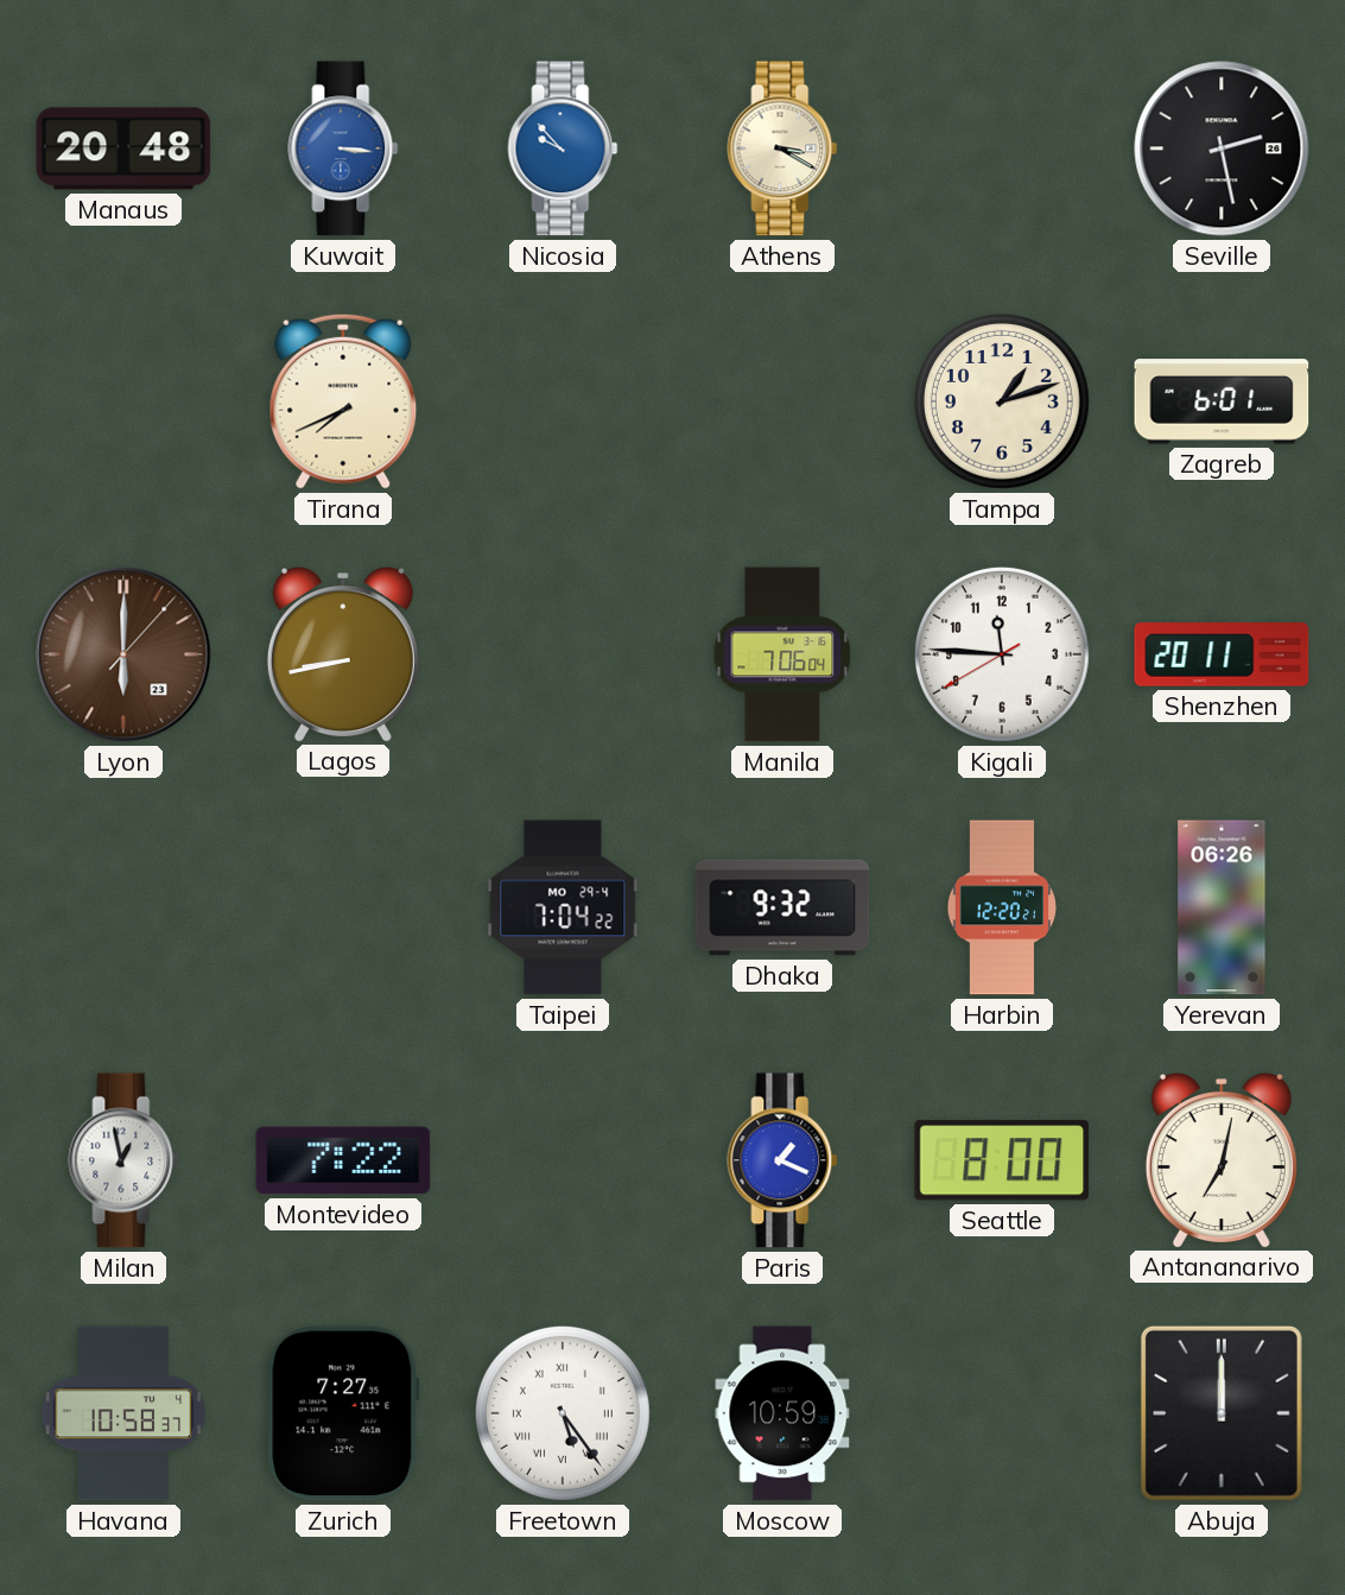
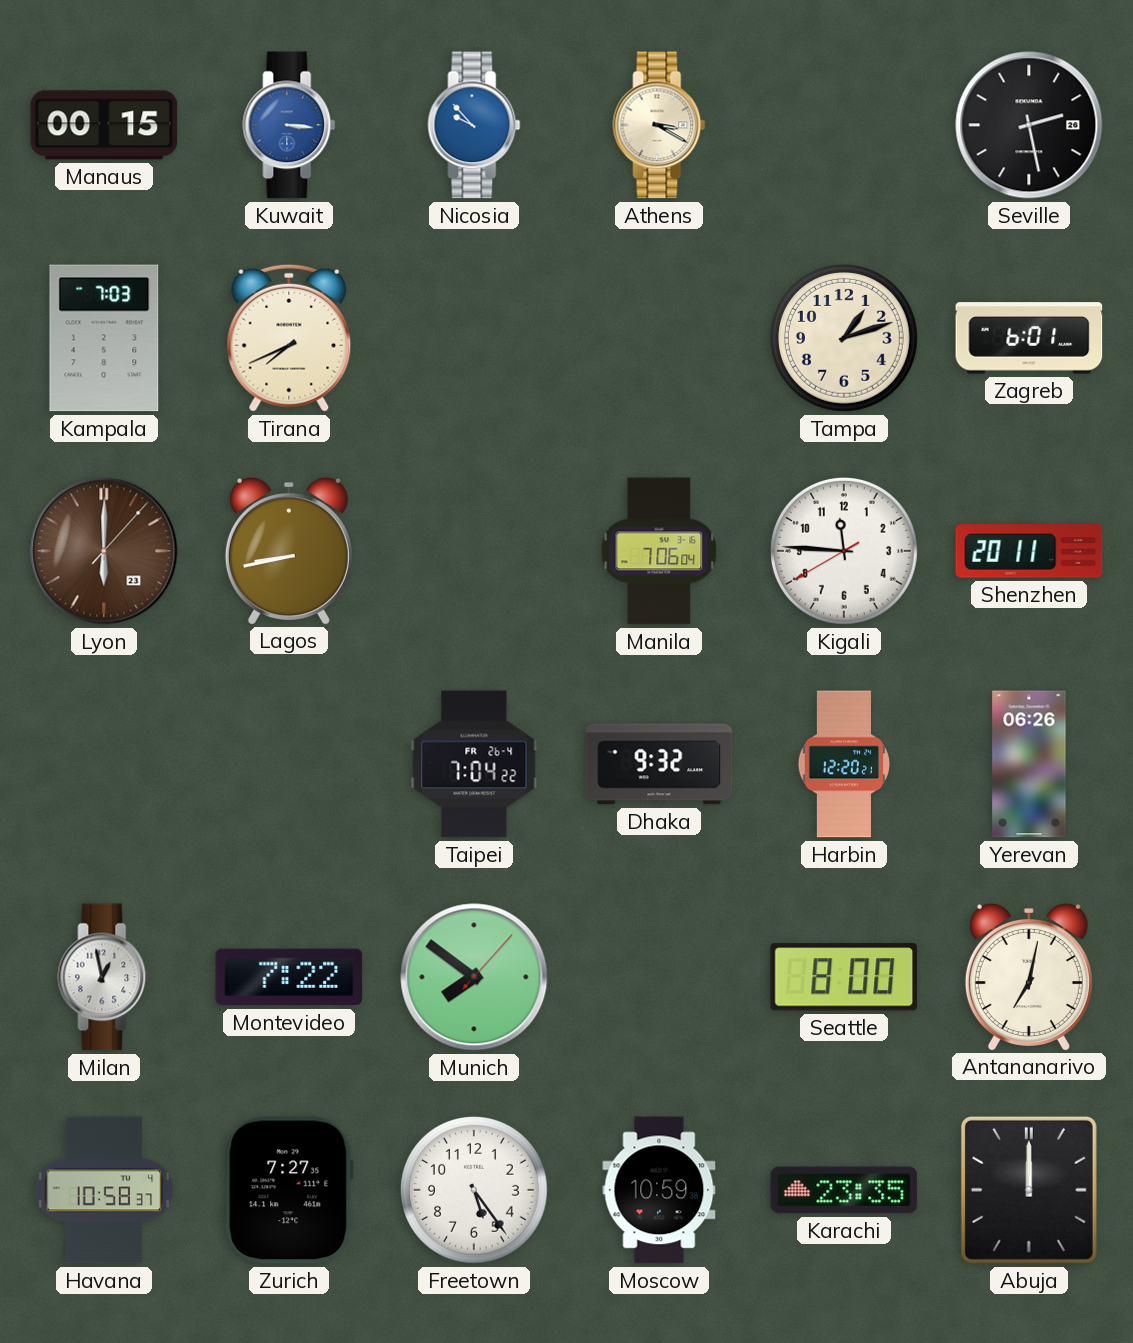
Manaus: 20:48 -> 00:15 (104, 125)
Kampala: none -> 7:03 (104, 338)
Taipei date: MO 29-4 -> FR 26-4 (474, 764)
Munich: none -> 7:51 (474, 977)
Paris: 1:19 -> none (782, 1160)
Freetown numerals: Roman -> Arabic (474, 1190)
Karachi: none -> 23:35 (844, 1190)
